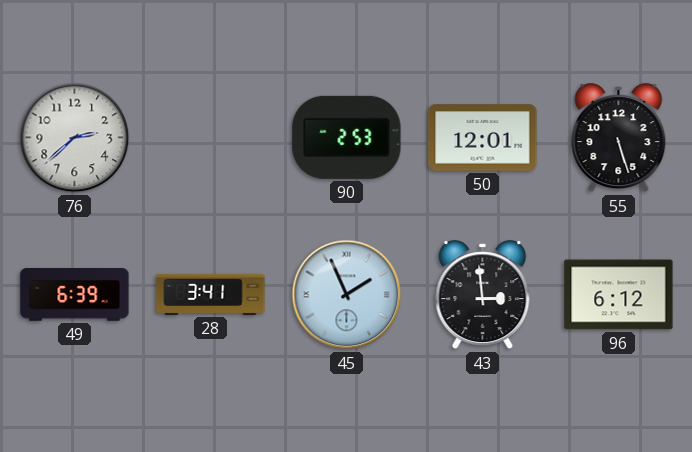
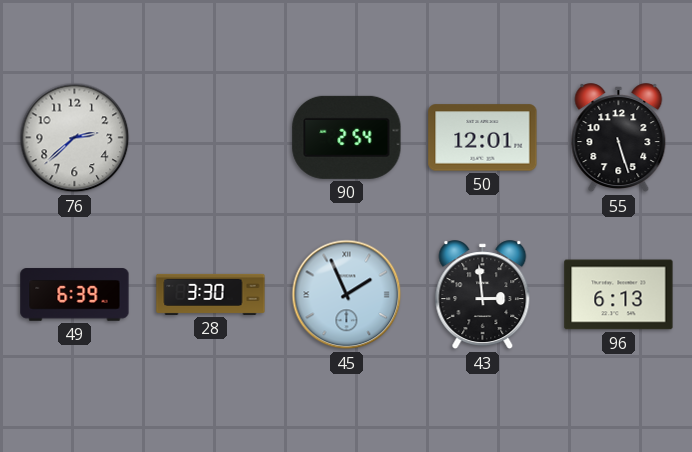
90: 2:53 -> 2:54 (347, 137)
28: 3:41 -> 3:30 (211, 294)
96: 6:12 -> 6:13 (619, 295)
